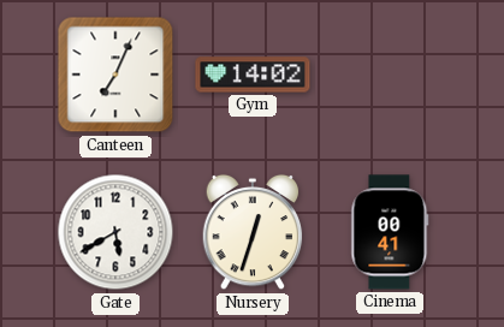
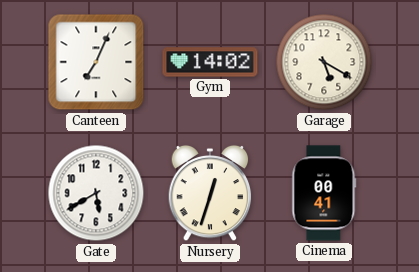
Garage: none -> 5:20 (324, 62)
